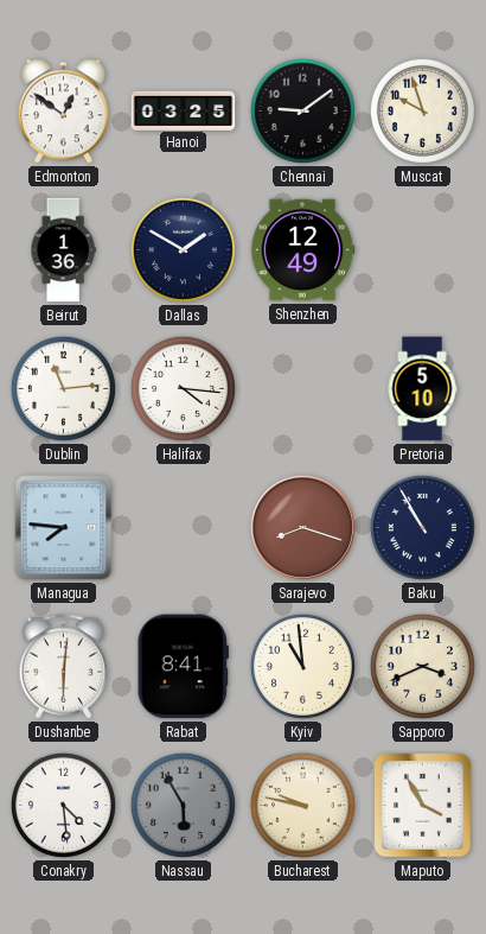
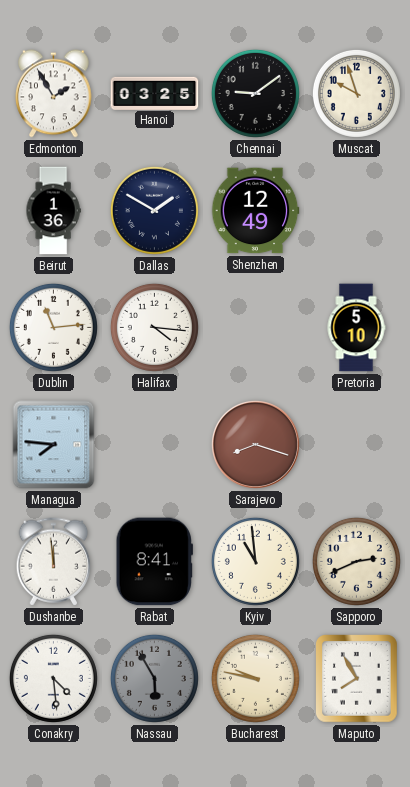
Edmonton: 12:51 -> 1:55 (54, 94)
Baku: 10:55 -> none (422, 527)
Dushanbe: 6:01 -> 11:59 (54, 562)
Sapporo: 3:41 -> 2:41 (356, 561)
Maputo: 3:55 -> 7:55 (357, 679)
